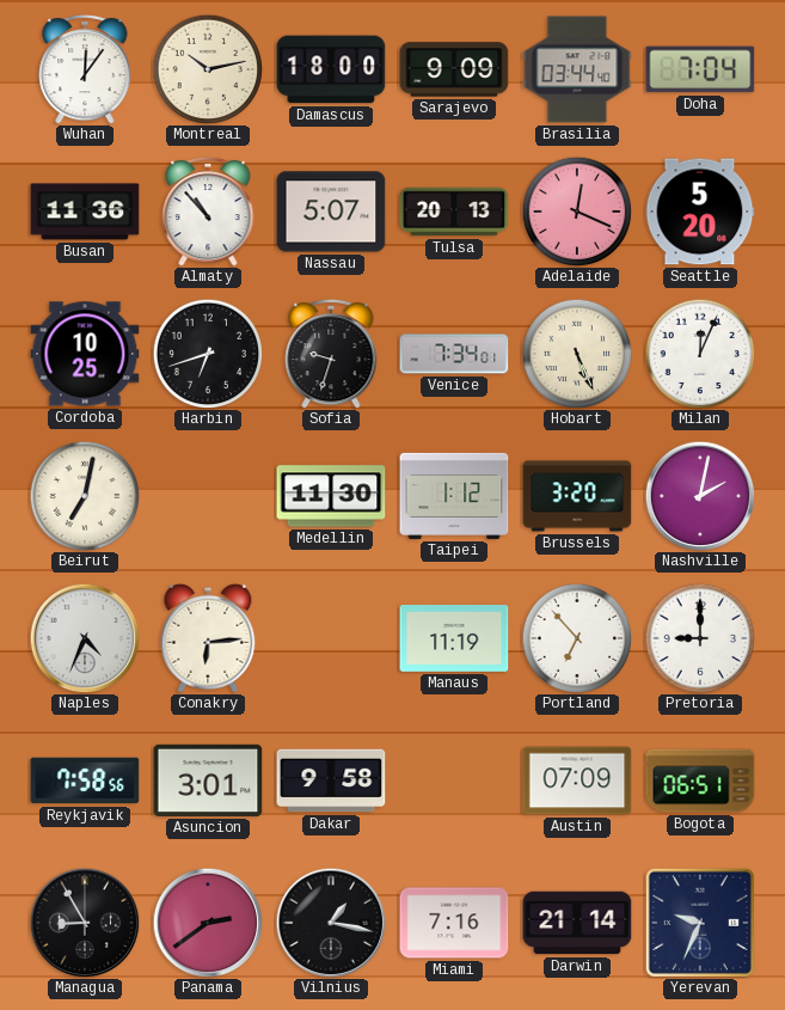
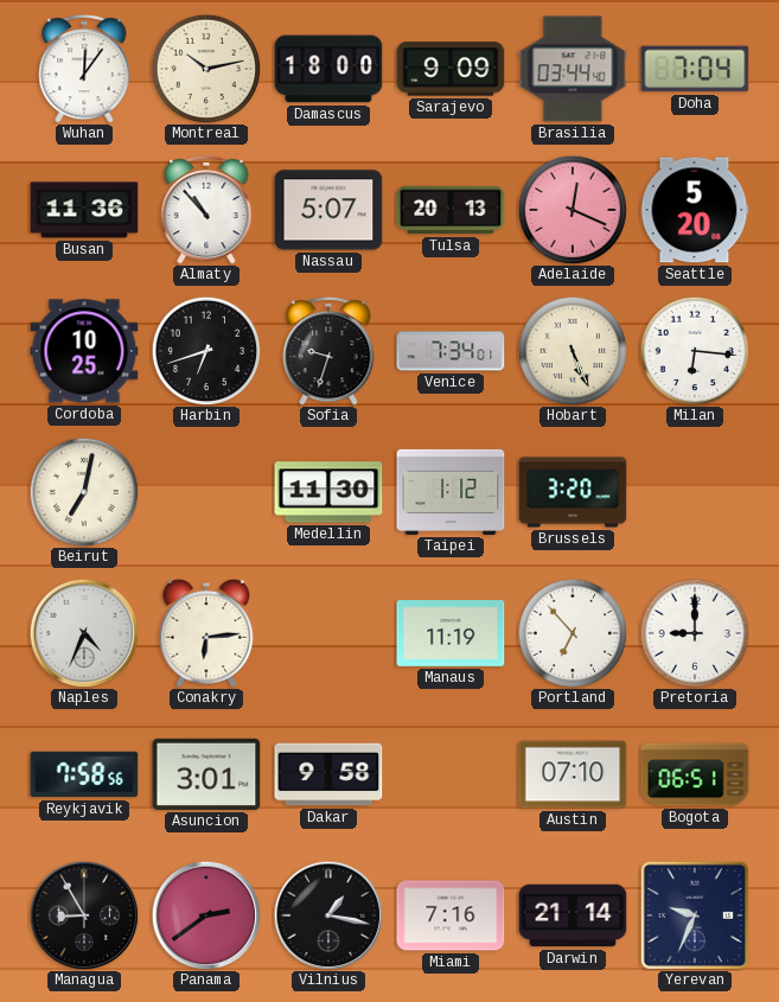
Milan: 12:04 -> 6:16 (695, 351)
Nashville: 2:02 -> none (700, 496)
Austin: 07:09 -> 07:10 (573, 774)
